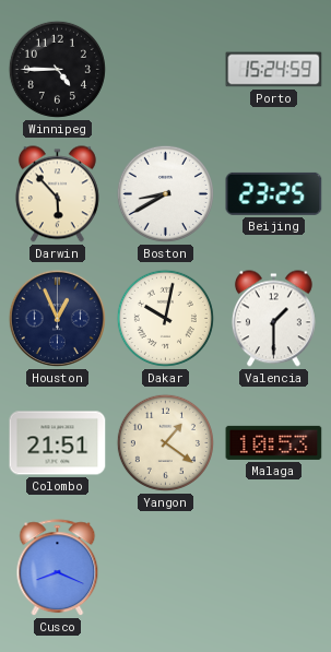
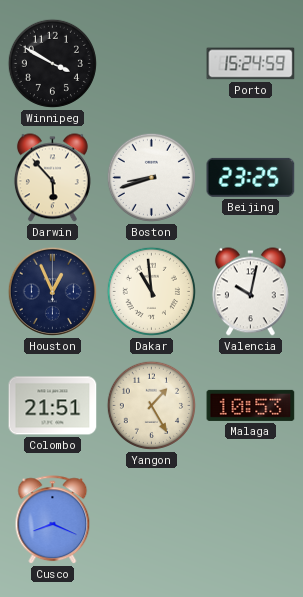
Winnipeg: 4:45 -> 3:50 (52, 63)
Boston: 8:40 -> 8:42 (151, 177)
Dakar: 10:02 -> 10:59 (151, 291)
Valencia: 1:30 -> 10:02 (250, 292)
Yangon: 1:21 -> 1:25 (151, 405)
